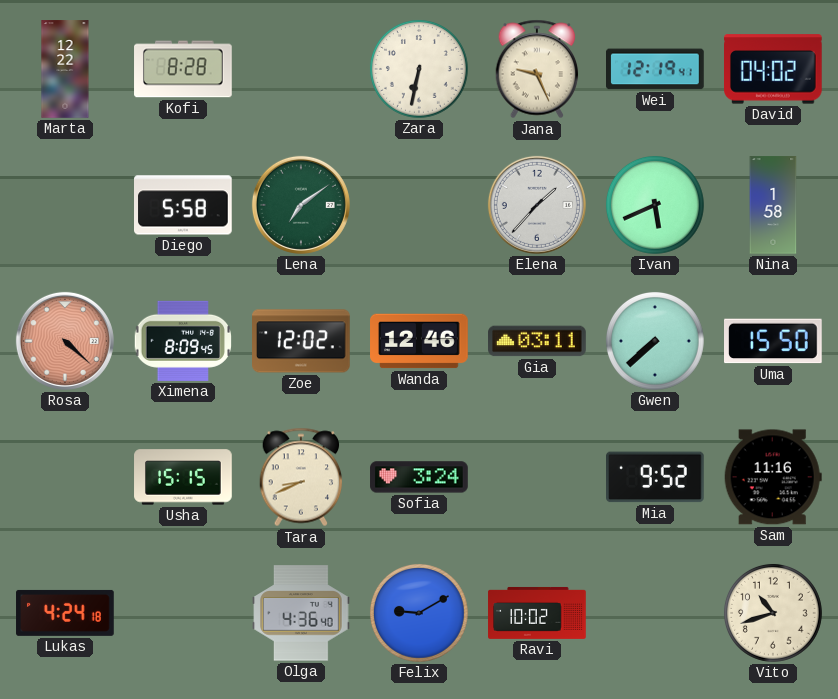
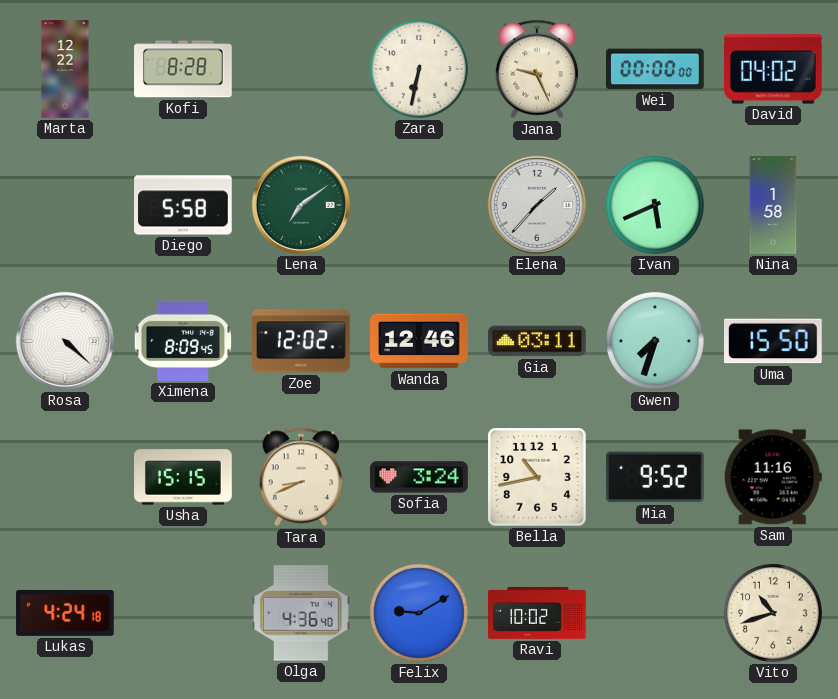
Wei: 12:19 -> 00:00 (656, 69)
Rosa dial: salmon -> white (65, 341)
Gwen: 7:38 -> 7:33 (655, 341)
Bella: none -> 10:43 (538, 478)
